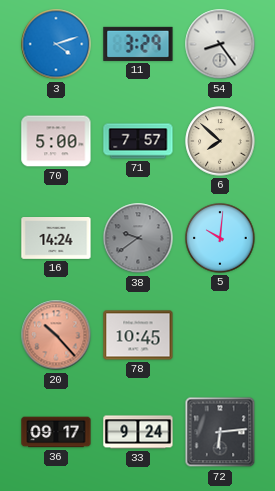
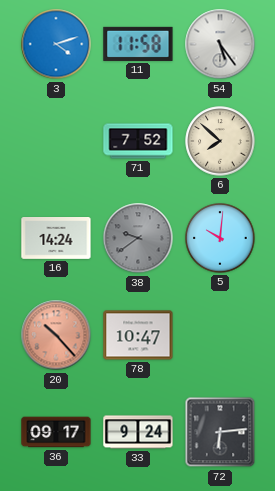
11: 3:29 -> 11:58 (138, 44)
54: 8:24 -> 5:24 (220, 44)
70: 5:00 -> none (56, 141)
71: 7:57 -> 7:52 (138, 141)
78: 10:45 -> 10:47 (138, 335)
